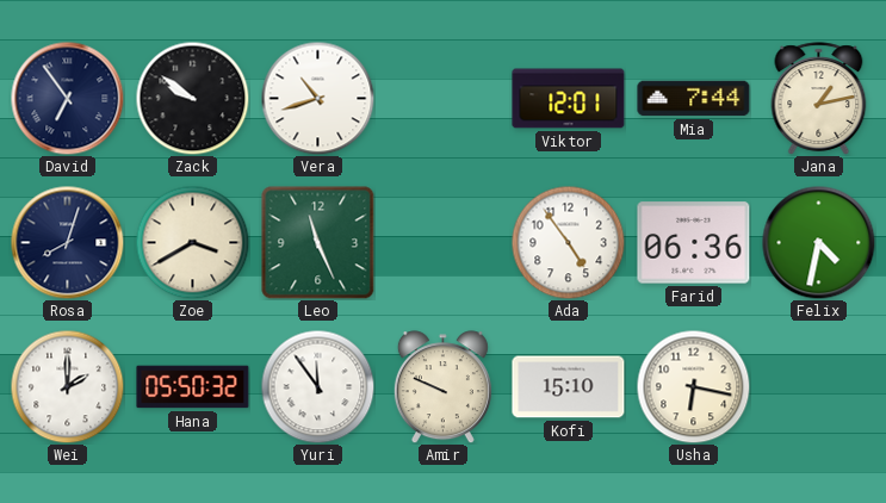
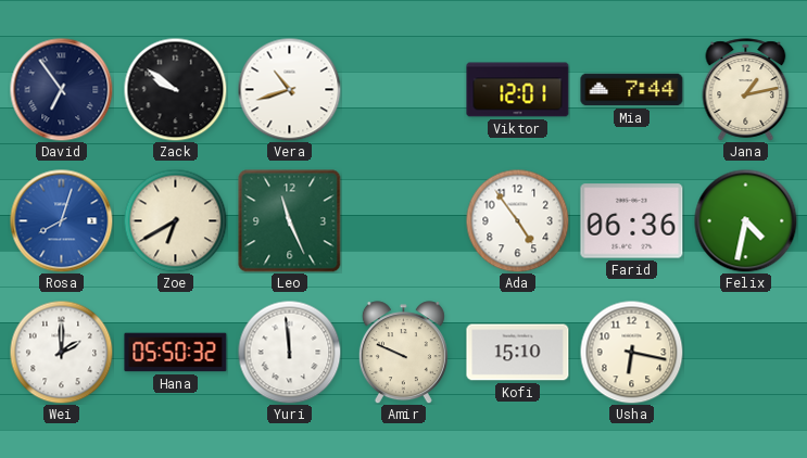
Rosa dial: navy -> blue (61, 220)
Zoe: 3:40 -> 6:40 (175, 220)
Yuri: 11:54 -> 11:59 (289, 352)
